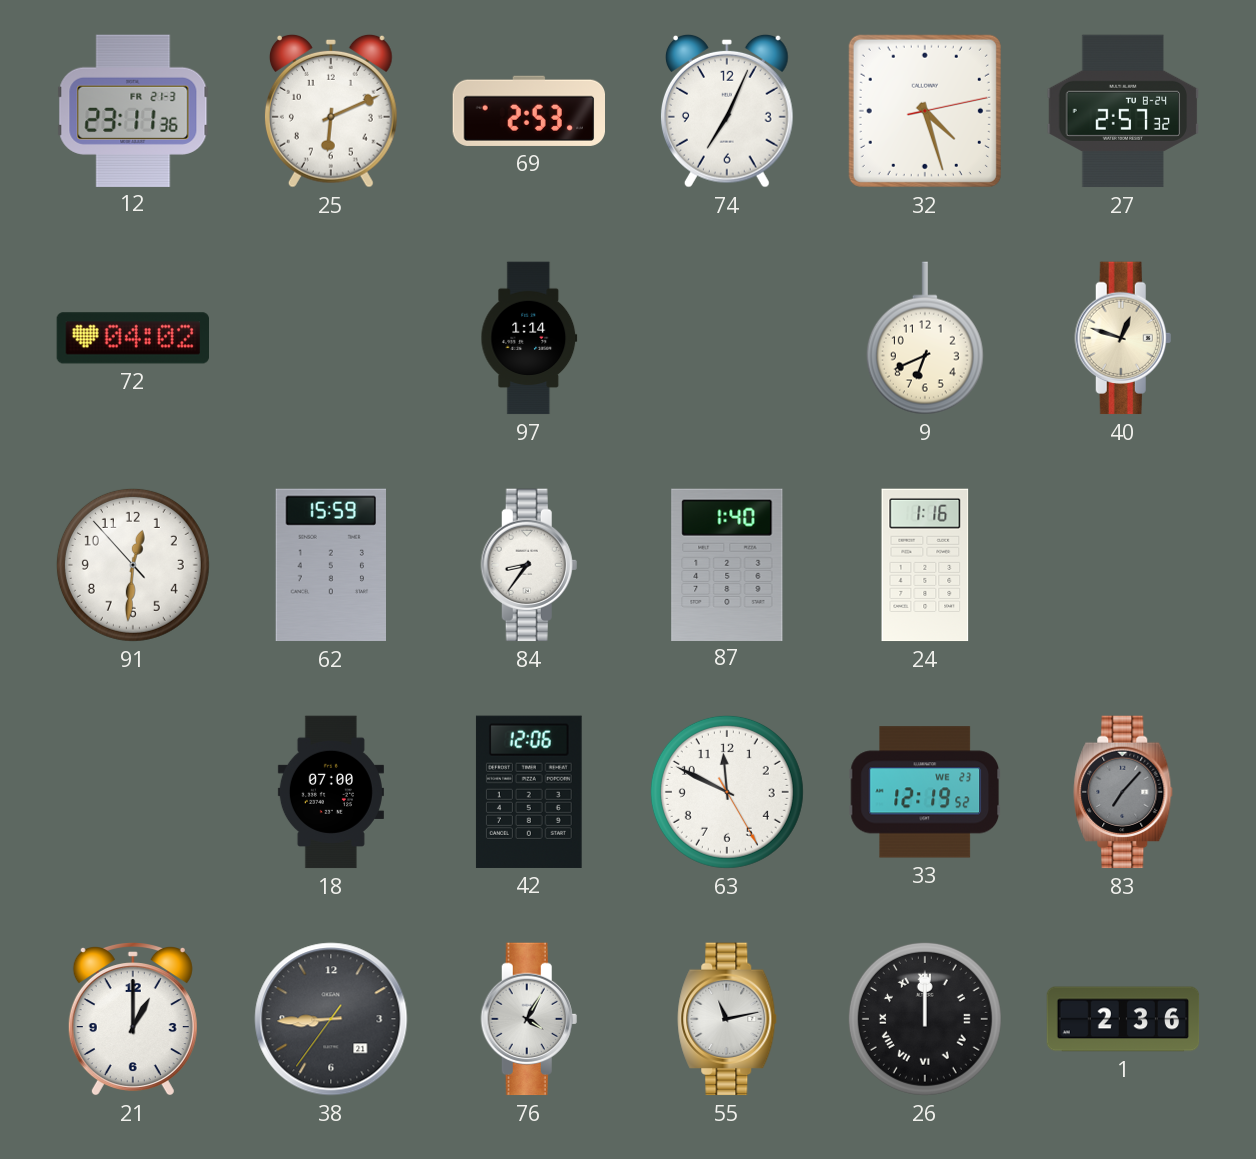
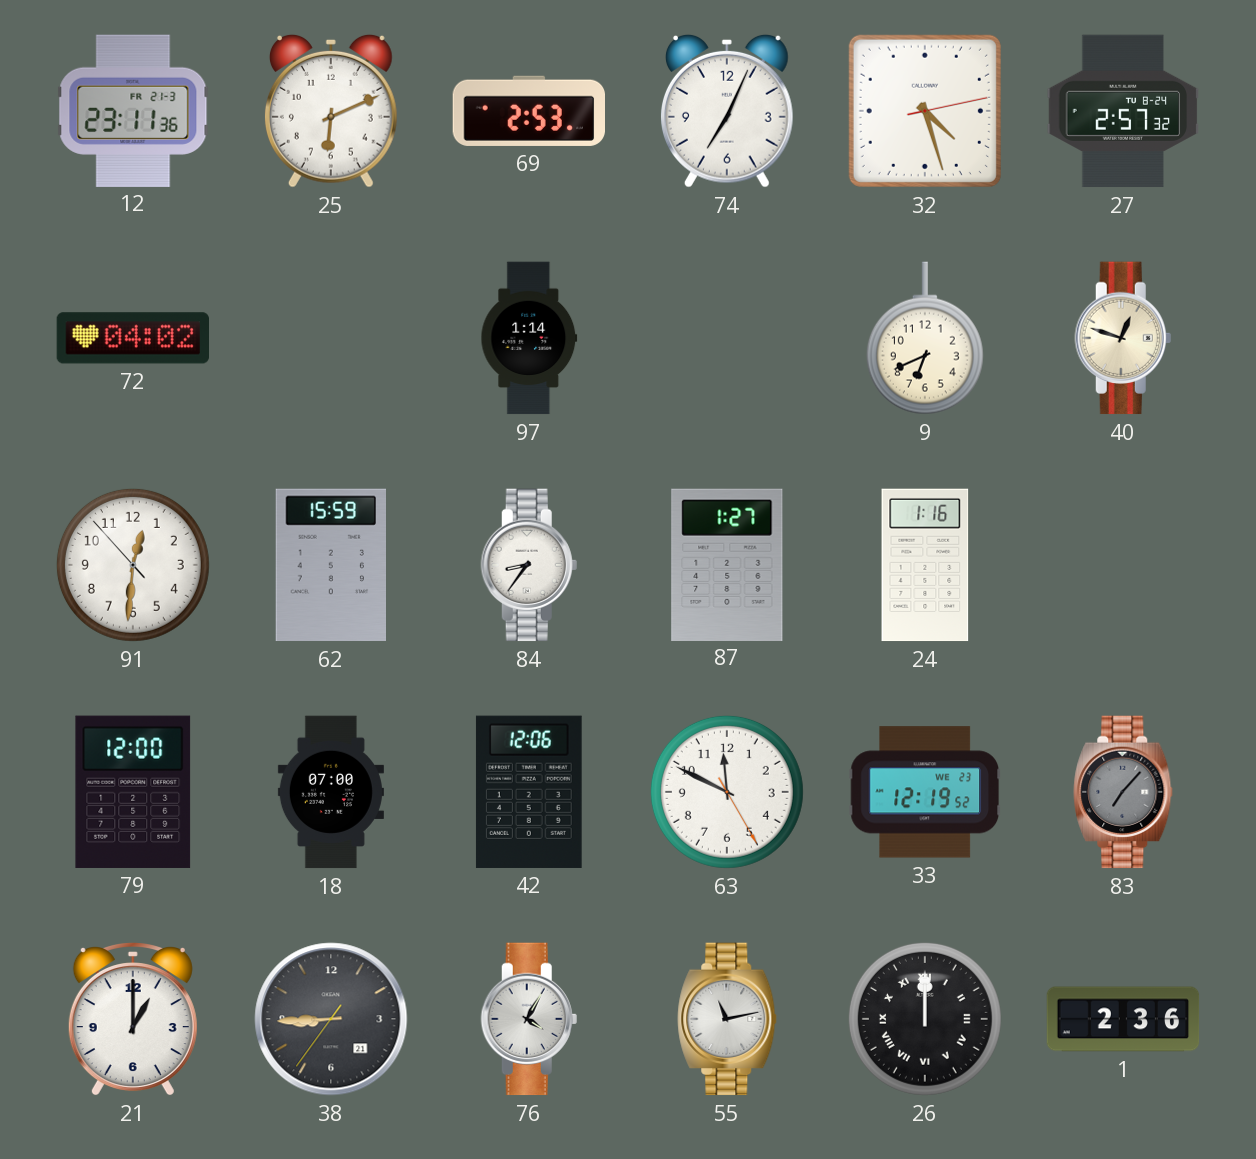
87: 1:40 -> 1:27 (727, 564)
79: none -> 12:00 (133, 792)
